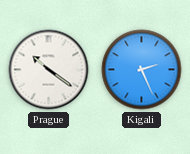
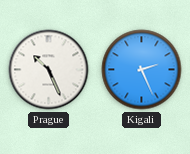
Prague: 10:21 -> 10:26 (49, 70)
